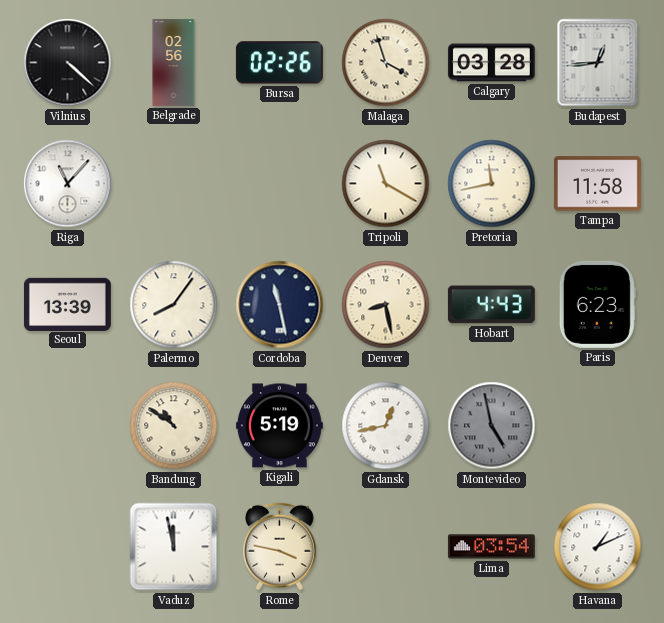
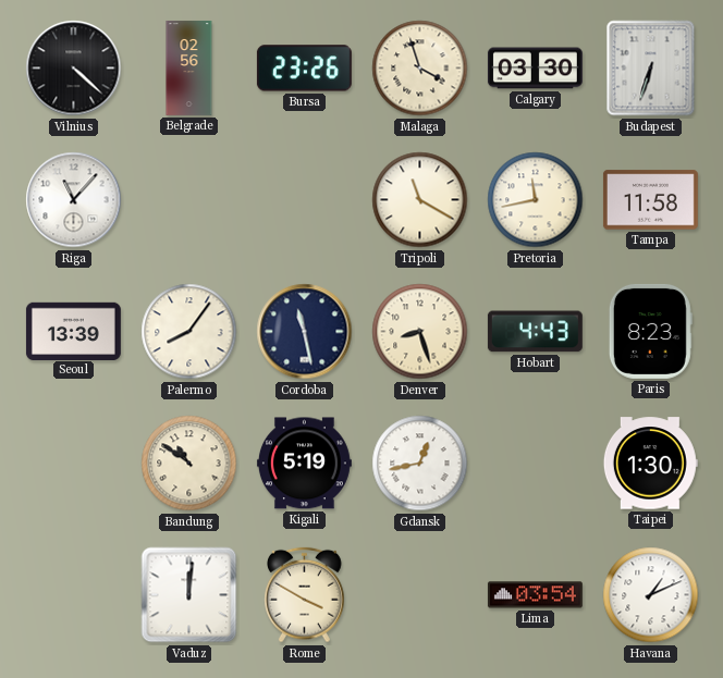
Bursa: 02:26 -> 23:26 (304, 69)
Calgary: 03:28 -> 03:30 (535, 69)
Budapest: 12:44 -> 6:33 (651, 69)
Denver: 8:28 -> 8:27 (420, 332)
Paris: 6:23 -> 8:23 (650, 331)
Montevideo: 4:58 -> none (492, 426)
Taipei: none -> 1:30 (650, 464)
Vaduz: 11:58 -> 12:01 (189, 595)
Rome: 3:47 -> 3:50 (305, 595)
